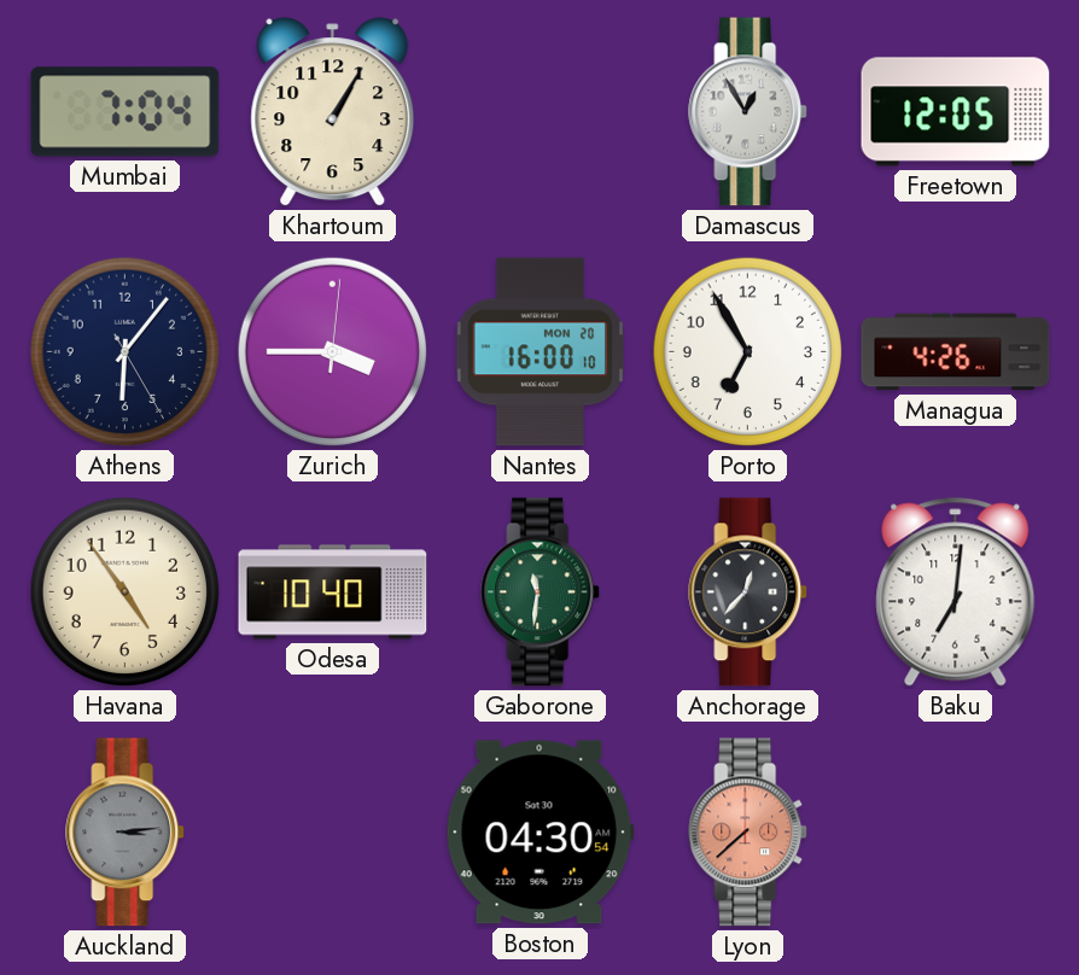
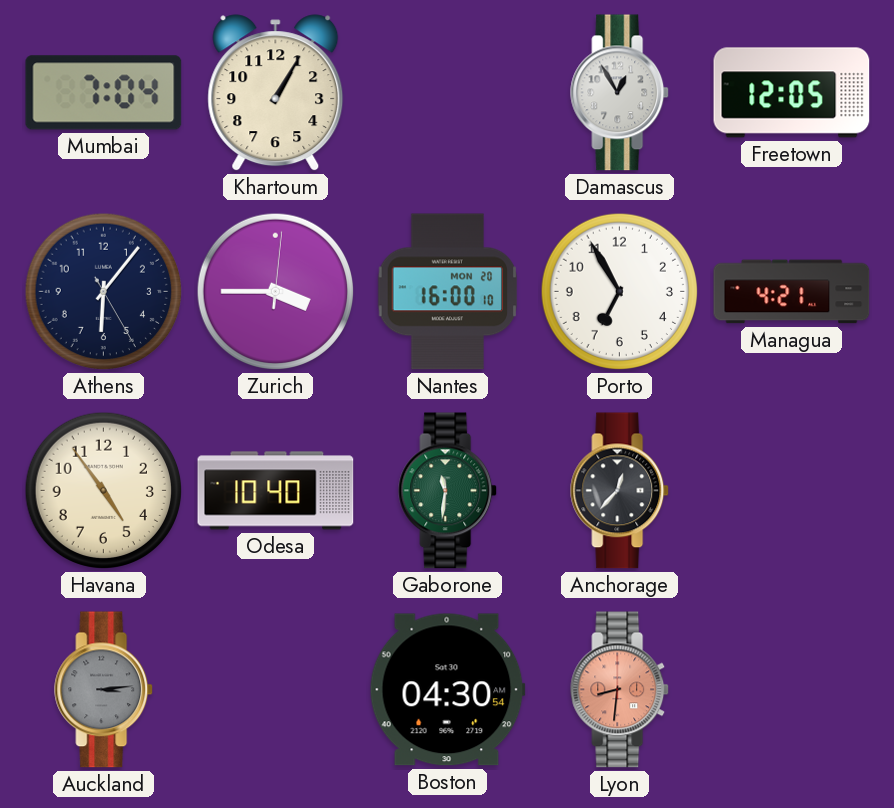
Managua: 4:26 -> 4:21 (792, 292)
Baku: 7:01 -> none (956, 592)
Lyon: 7:38 -> 8:31 (620, 690)
